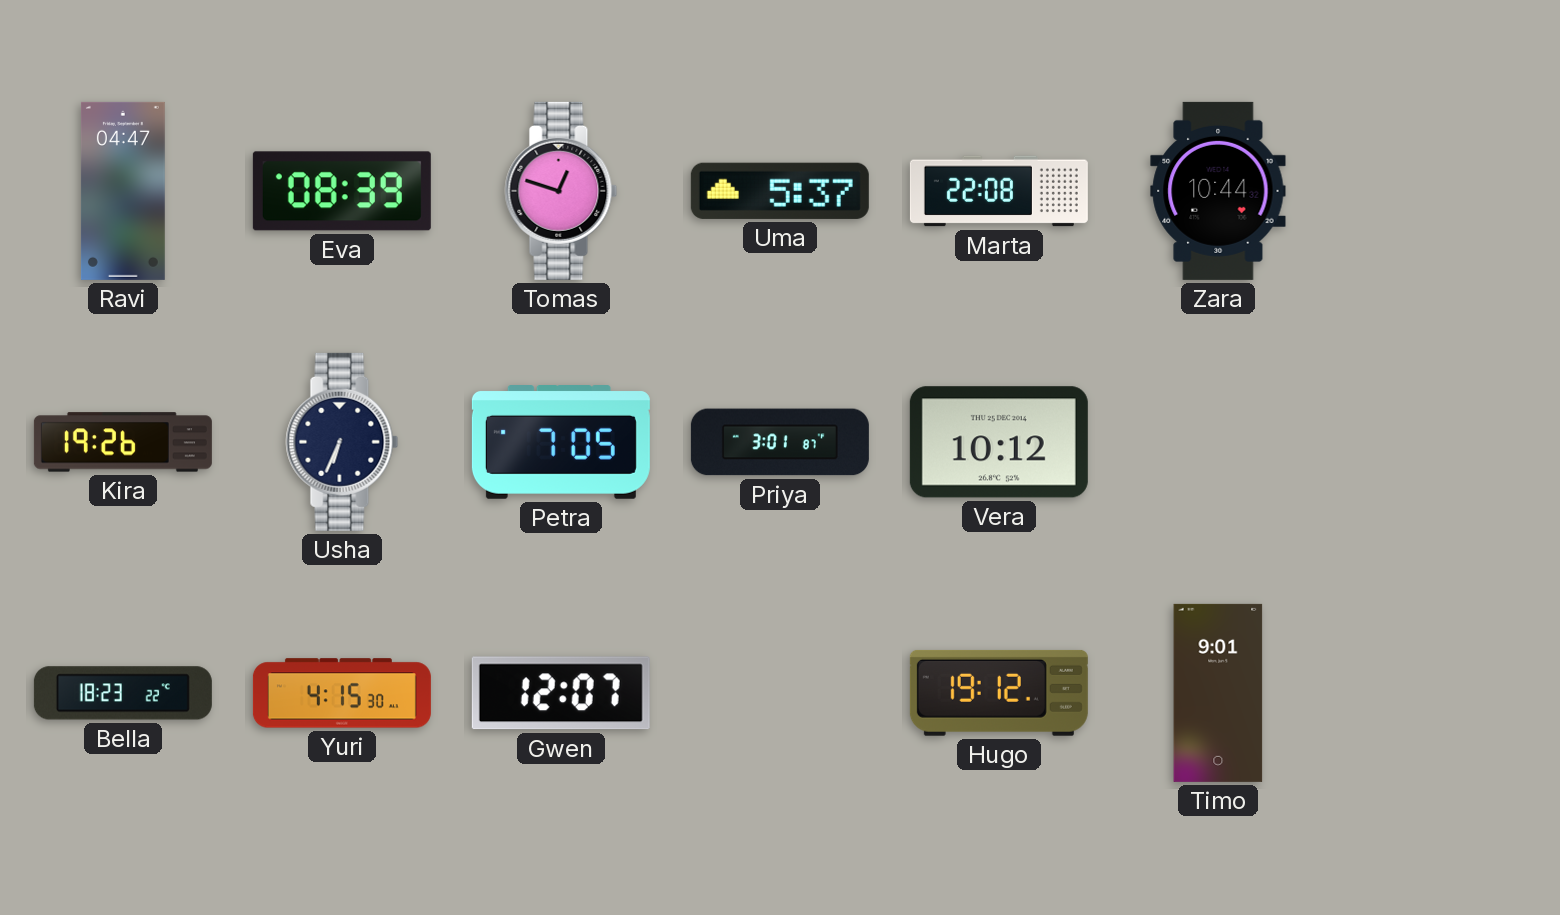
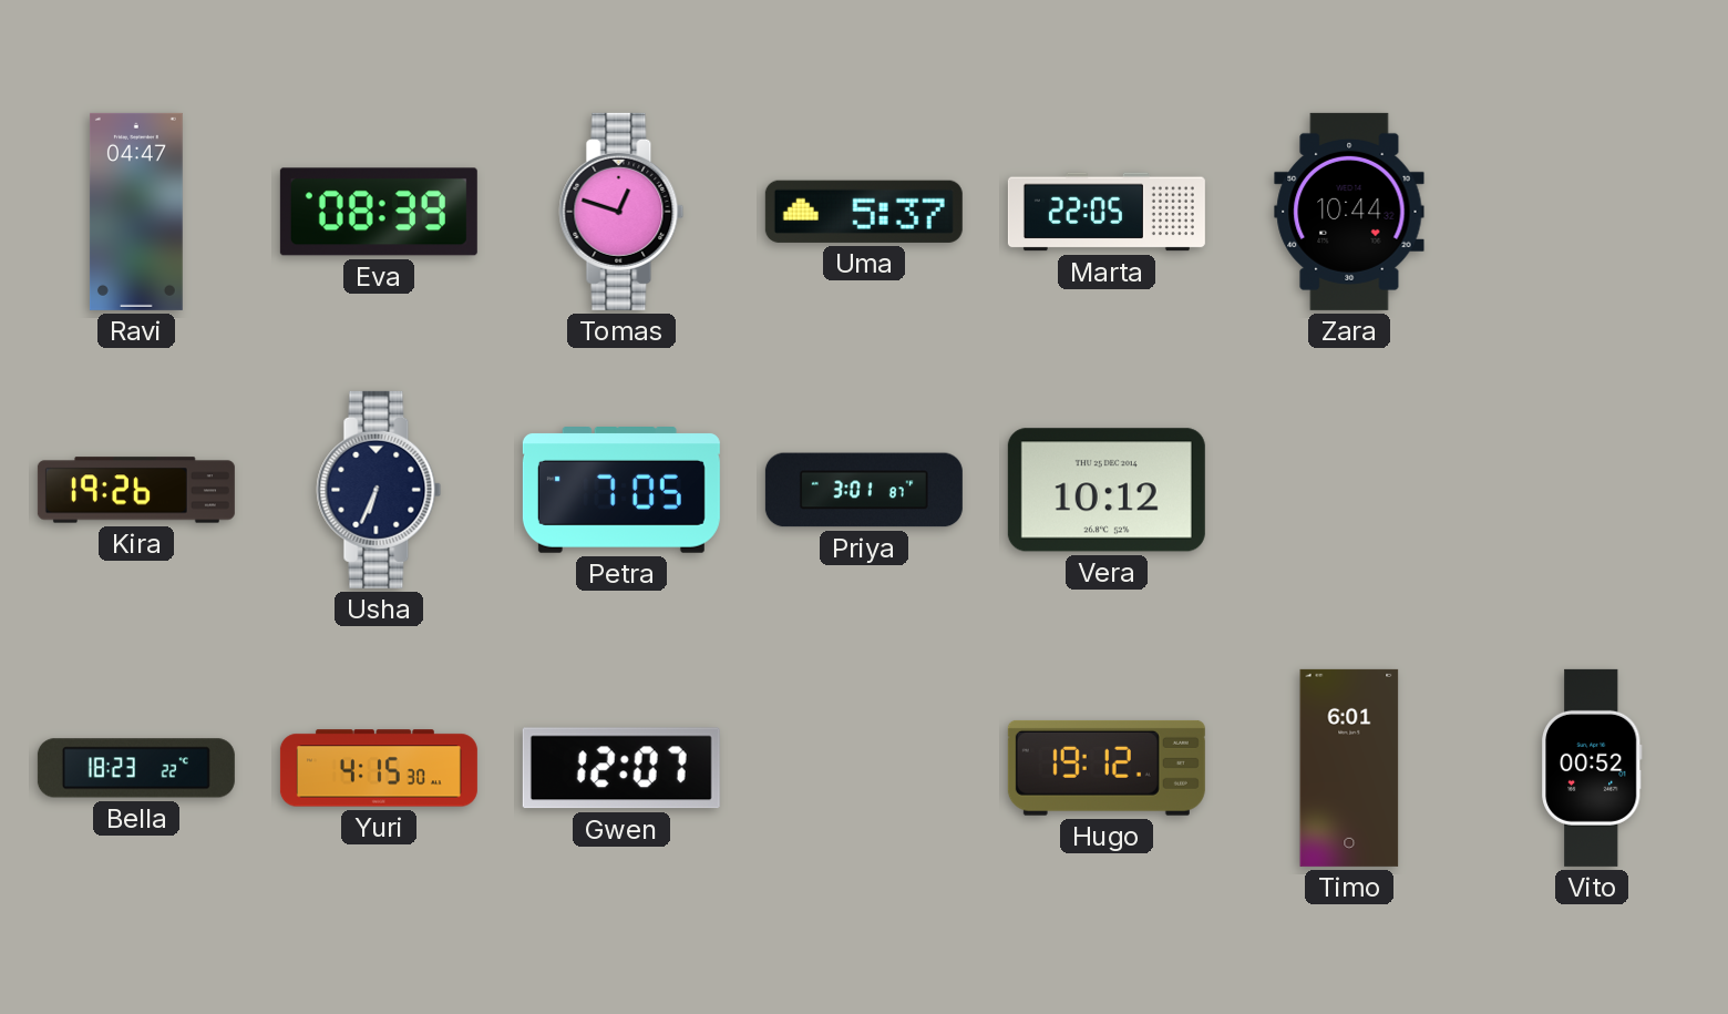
Marta: 22:08 -> 22:05 (1107, 212)
Timo: 9:01 -> 6:01 (1349, 768)
Vito: none -> 00:52 (1593, 768)
